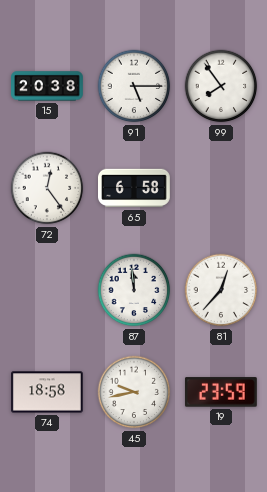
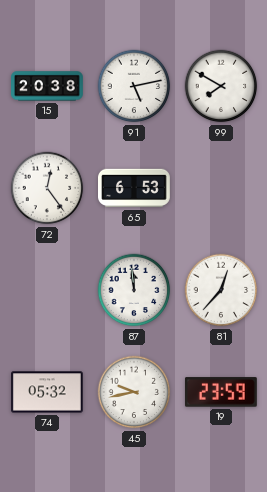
91: 5:15 -> 5:13 (134, 86)
99: 7:54 -> 7:50 (221, 86)
65: 6:58 -> 6:53 (134, 188)
74: 18:58 -> 05:32 (48, 392)
